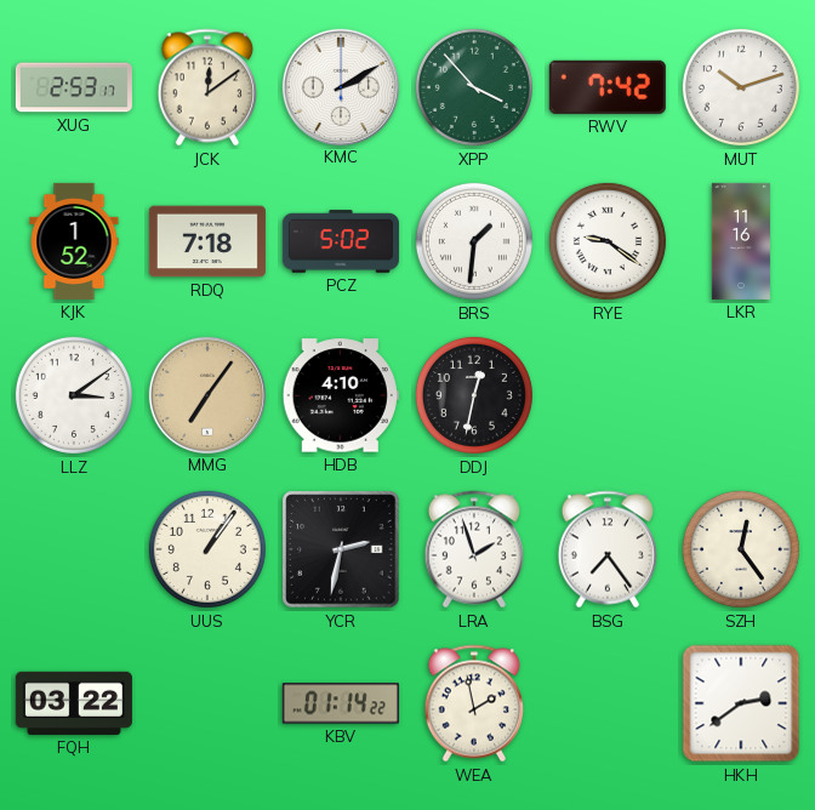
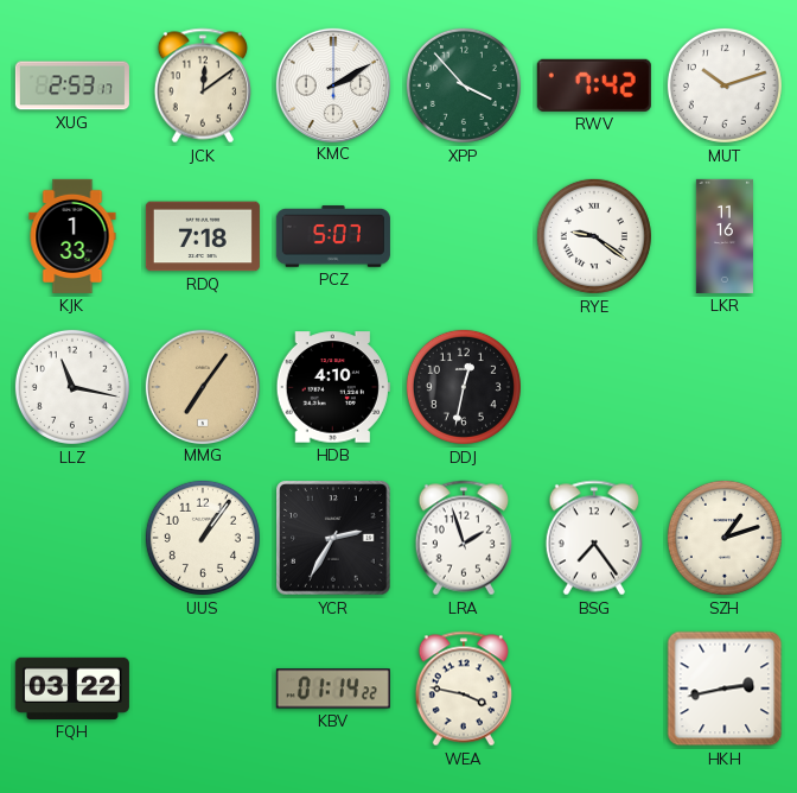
KJK: 1:52 -> 1:33 (72, 236)
PCZ: 5:02 -> 5:07 (333, 236)
BRS: 1:31 -> none (474, 241)
LLZ: 3:09 -> 11:17 (72, 387)
YCR: 2:32 -> 2:35 (333, 538)
SZH: 12:24 -> 1:12 (725, 538)
WEA: 1:58 -> 3:47 (463, 689)
HKH: 2:39 -> 2:43 (725, 689)
